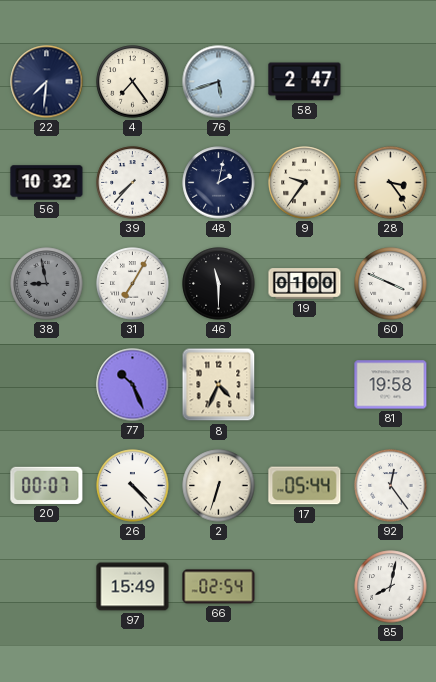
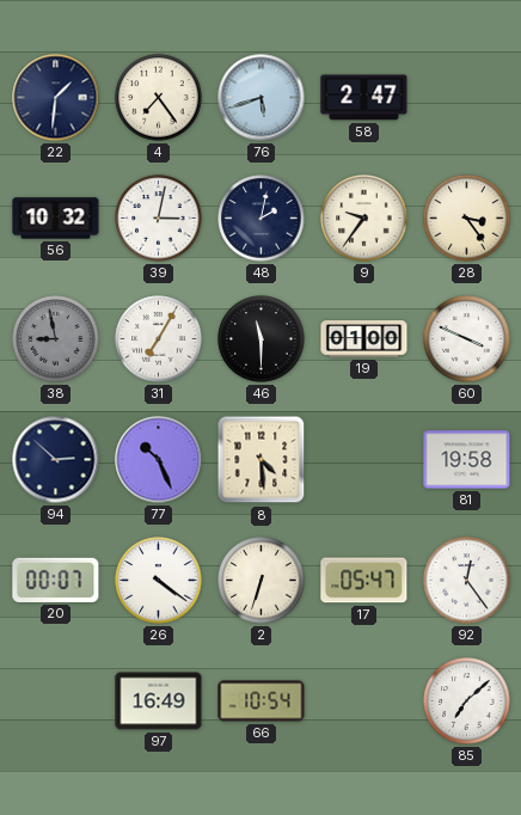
22: 7:31 -> 1:31 (56, 98)
39: 7:37 -> 3:02 (159, 219)
94: none -> 2:52 (56, 460)
8: 4:34 -> 4:29 (262, 460)
26: 4:23 -> 4:21 (159, 581)
17: 05:44 -> 05:47 (364, 581)
97: 15:49 -> 16:49 (159, 701)
66: 02:54 -> 10:54 (262, 701)
85: 8:02 -> 7:08 (467, 701)
